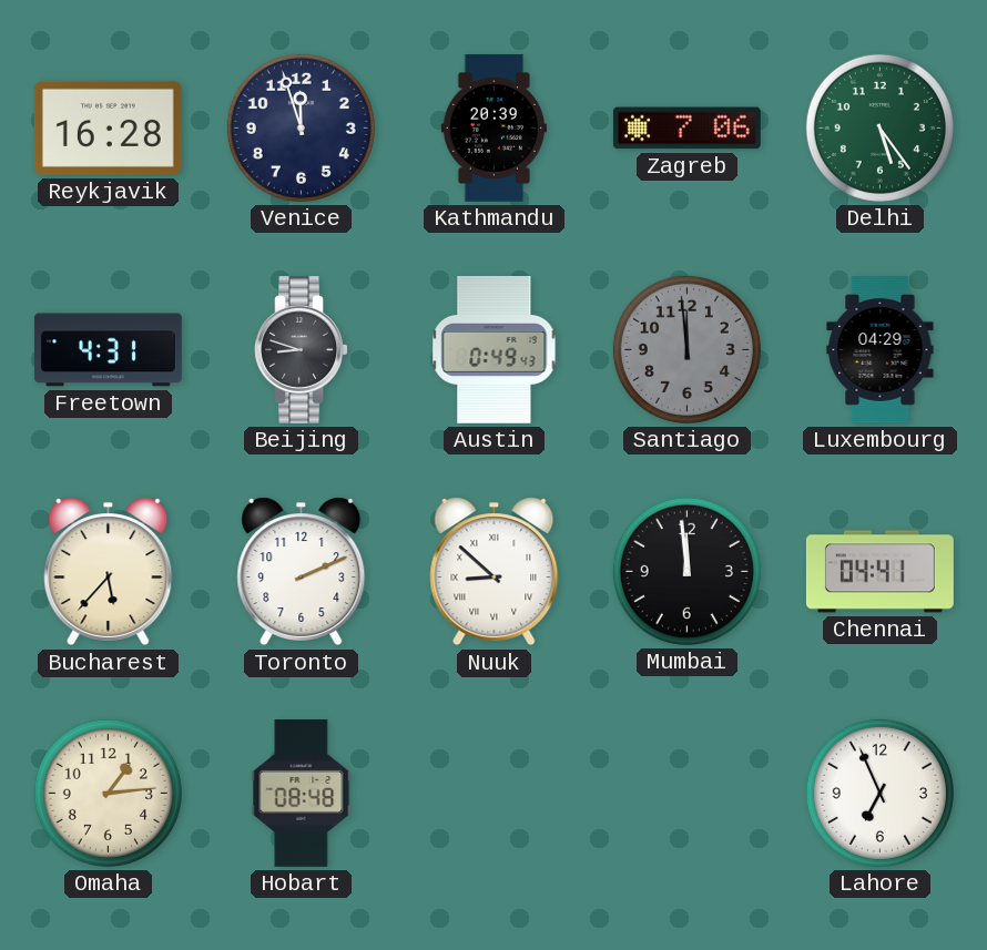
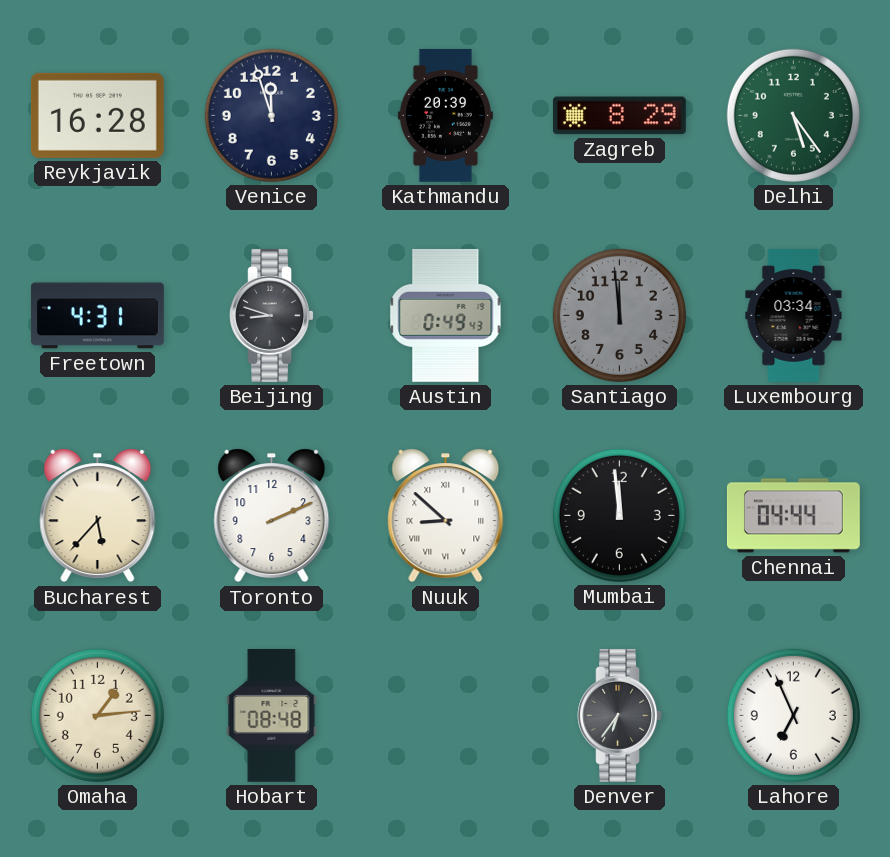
Zagreb: 7:06 -> 8:29 (619, 116)
Luxembourg: 04:29 -> 03:34 (794, 315)
Chennai: 04:41 -> 04:44 (793, 516)
Denver: none -> 6:36 (619, 715)
